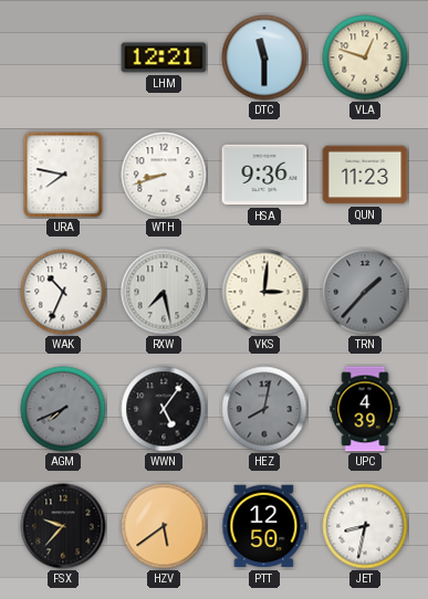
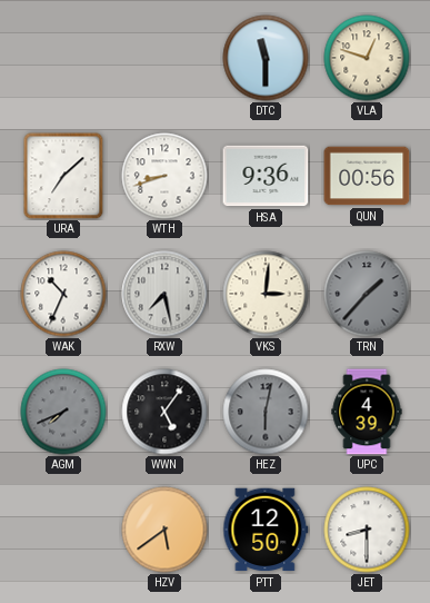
LHM: 12:21 -> none (164, 57)
URA: 7:47 -> 7:08 (63, 176)
QUN: 11:23 -> 00:56 (367, 176)
HEZ: 8:02 -> 6:02 (266, 412)
FSX: 9:37 -> none (63, 526)
JET: 8:32 -> 8:30 (367, 530)
